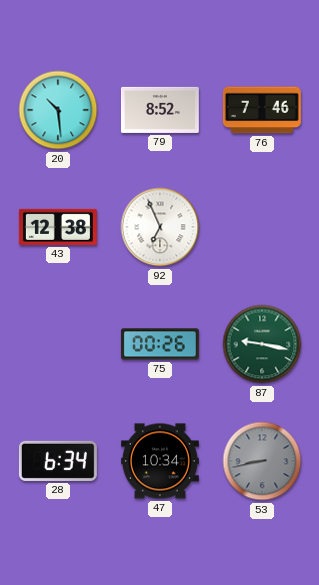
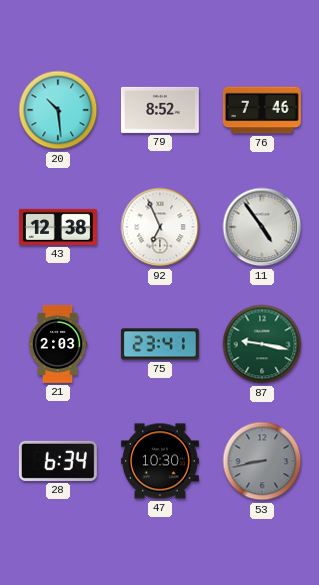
11: none -> 4:54 (262, 227)
21: none -> 2:03 (58, 344)
75: 00:26 -> 23:41 (160, 344)
47: 10:34 -> 10:30 (160, 461)
